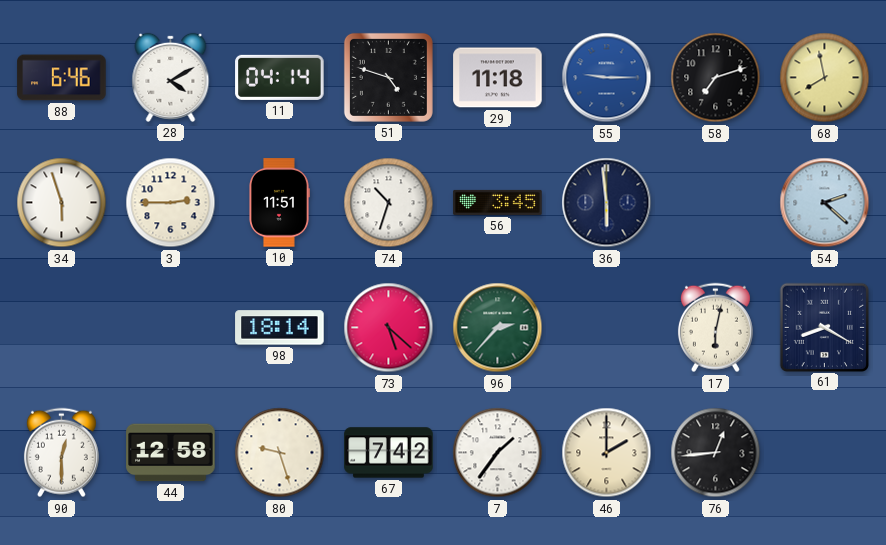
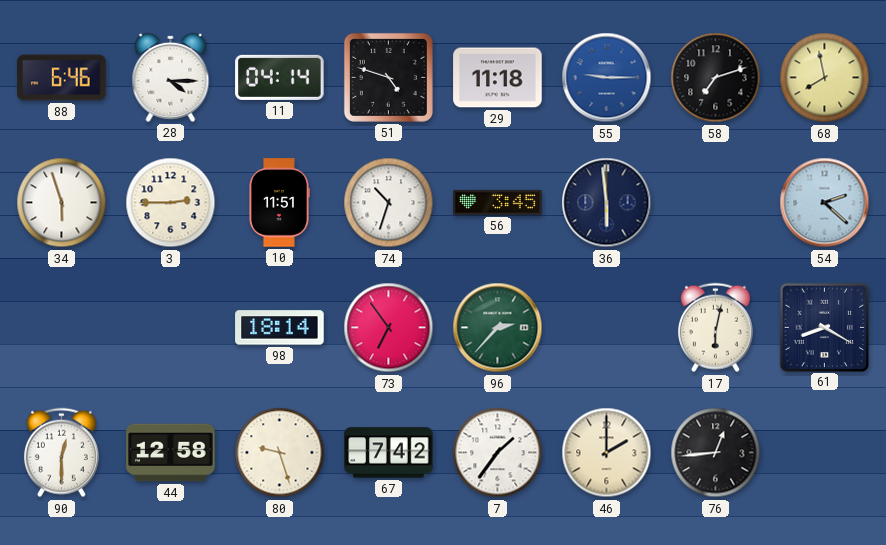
28: 4:10 -> 4:15 (171, 77)
73: 5:22 -> 6:54 (389, 328)
